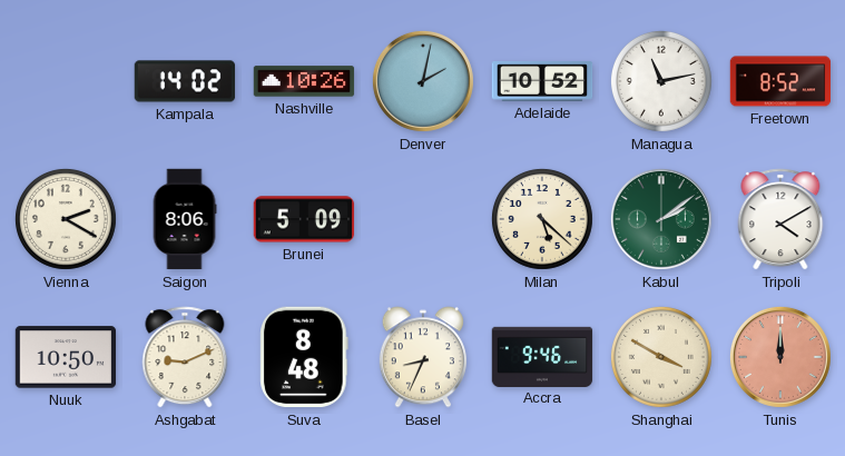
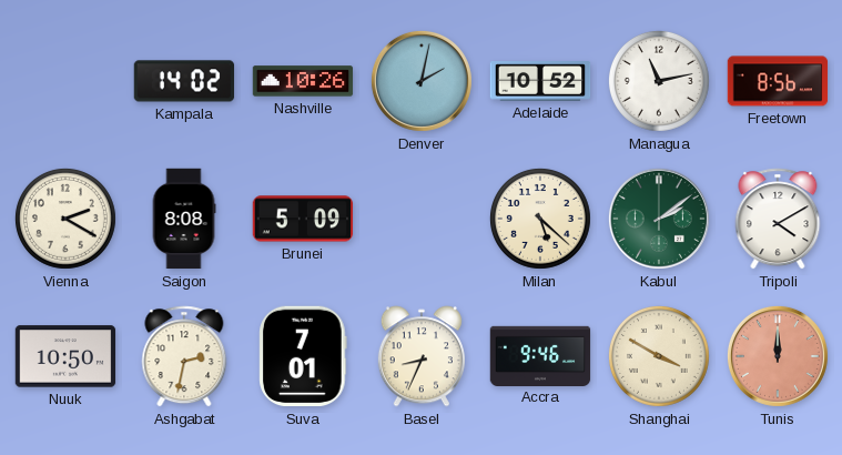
Freetown: 8:52 -> 8:56 (778, 81)
Saigon: 8:06 -> 8:08 (184, 219)
Ashgabat: 9:11 -> 2:32 (184, 356)
Suva: 8:48 -> 7:01 (303, 356)
